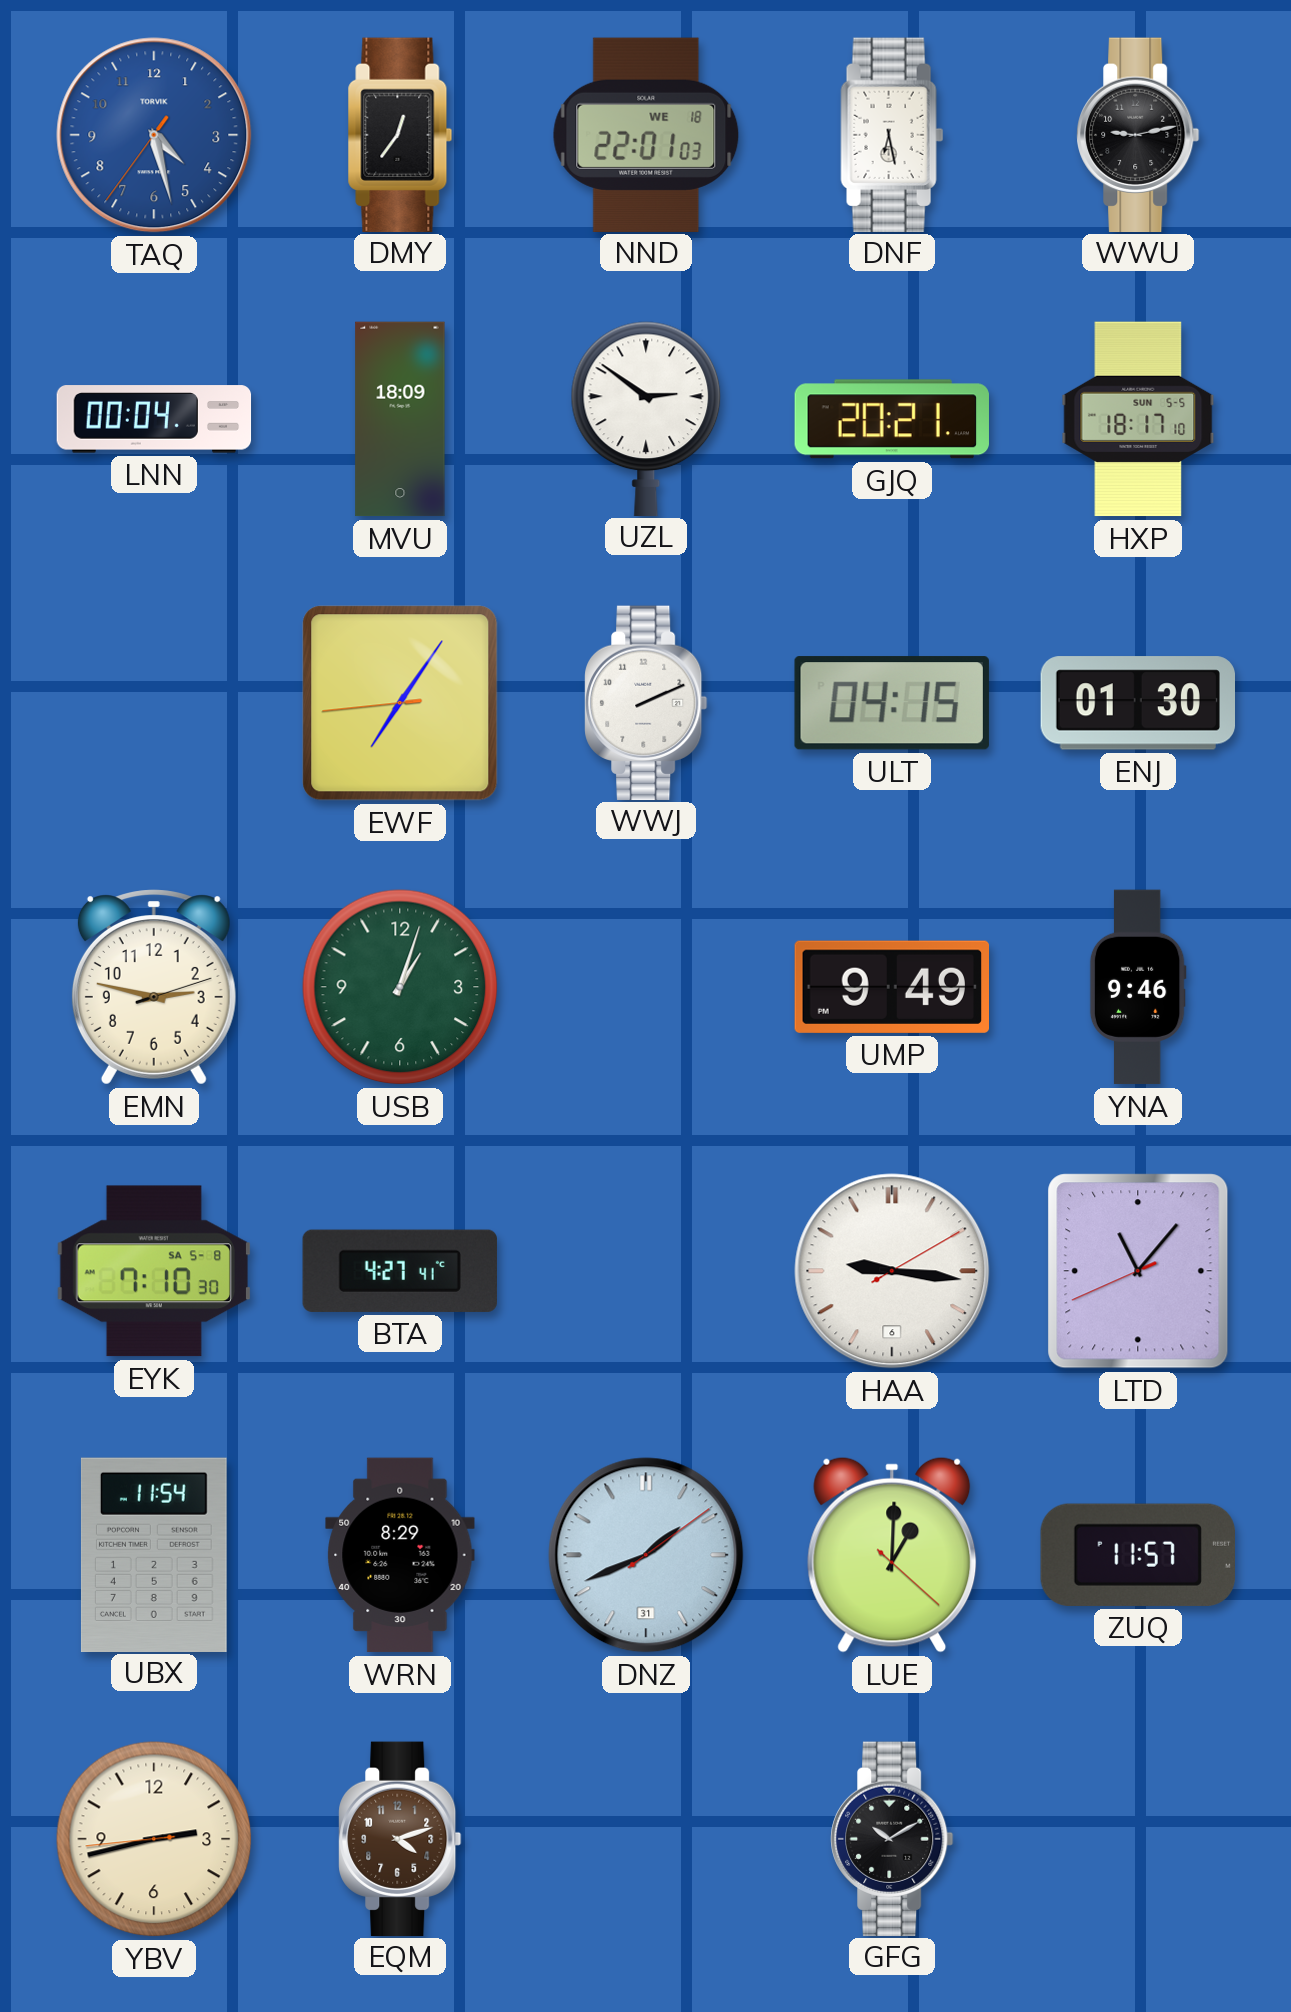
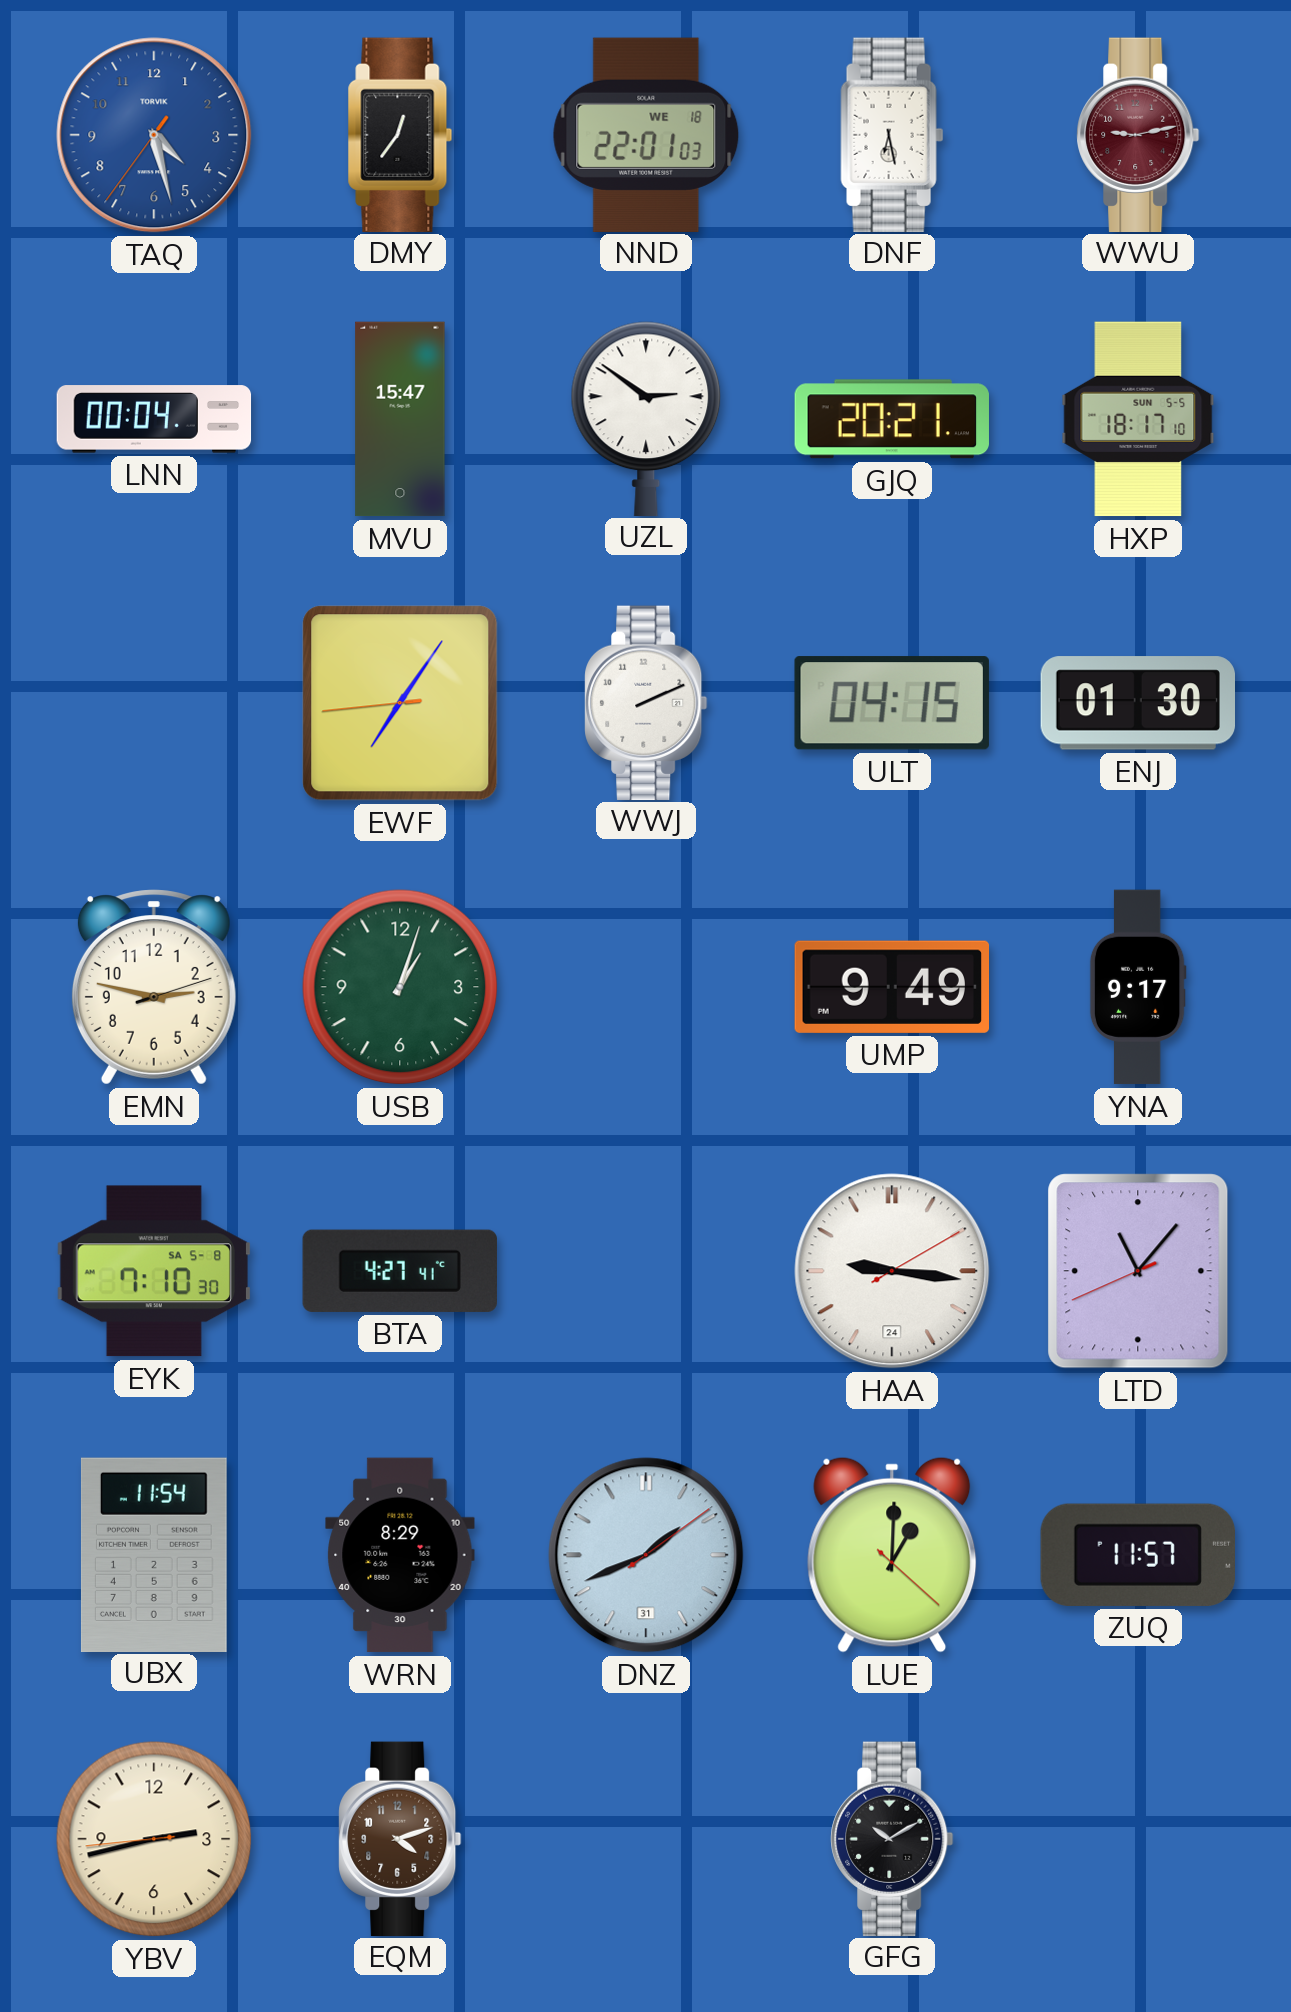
WWU dial: black -> burgundy (1138, 134)
MVU: 18:09 -> 15:47 (400, 419)
YNA: 9:46 -> 9:17 (1138, 987)
HAA date: 6 -> 24 (892, 1271)
